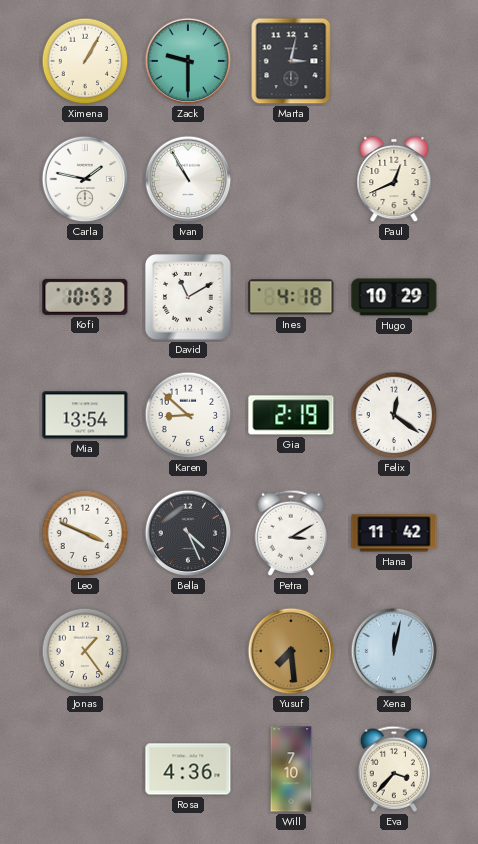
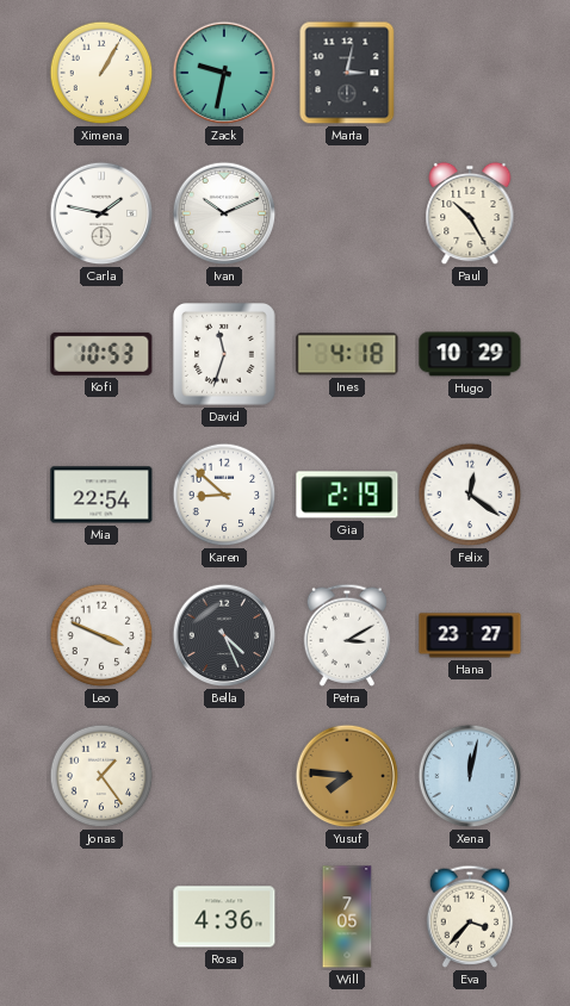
Zack: 9:30 -> 9:32 (224, 73)
Ivan: 10:55 -> 10:11 (224, 213)
Paul: 12:41 -> 10:25 (470, 213)
David: 11:10 -> 11:33 (225, 355)
Mia: 13:54 -> 22:54 (101, 495)
Hana: 11:42 -> 23:27 (470, 635)
Yusuf: 7:29 -> 7:46 (347, 776)
Will: 7:10 -> 7:05 (347, 917)
